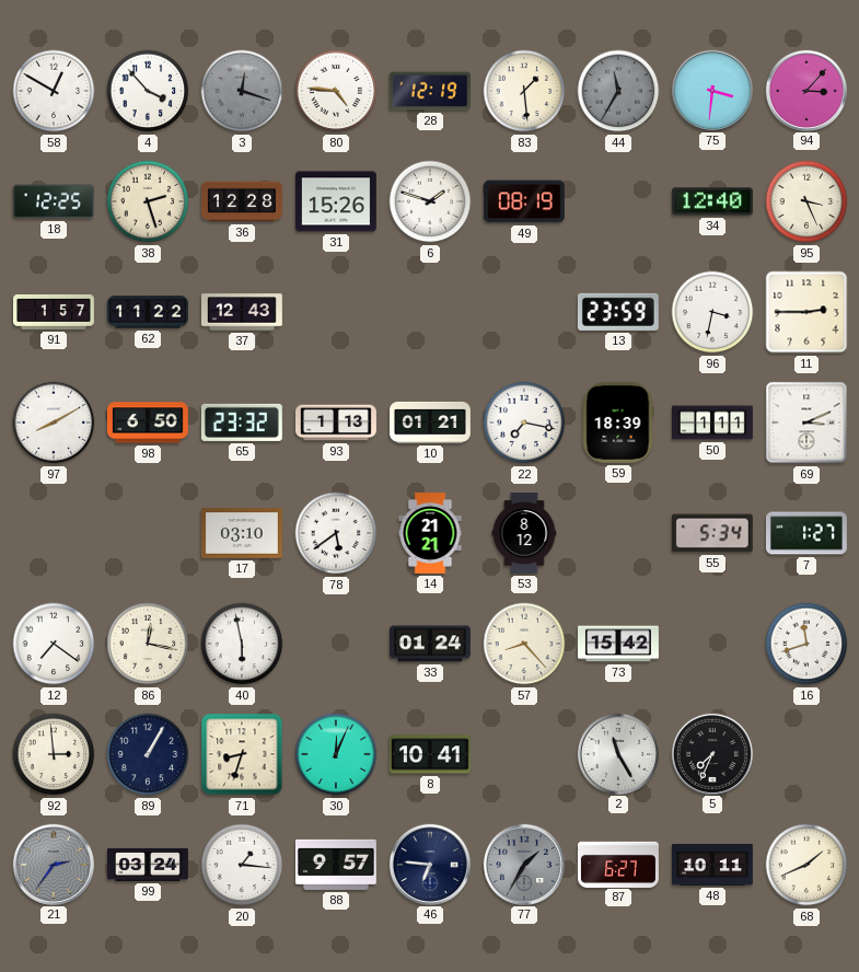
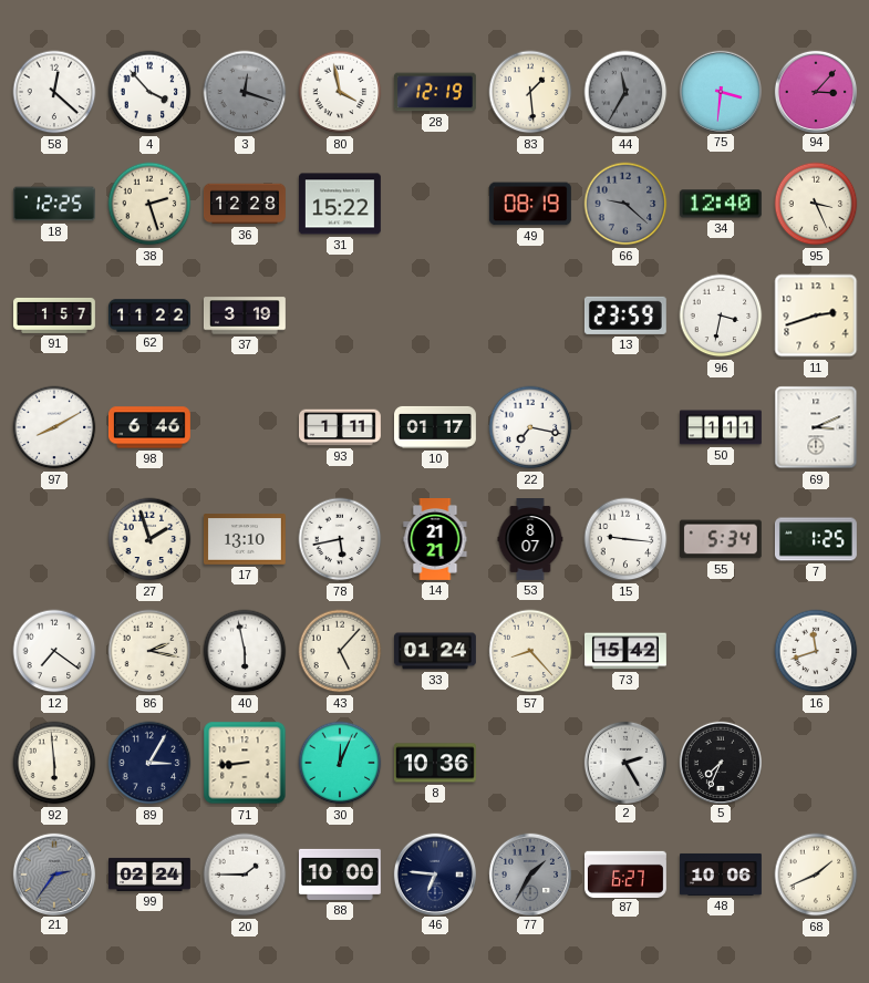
58: 12:50 -> 12:22 (54, 92)
80: 4:46 -> 3:58 (340, 92)
31: 15:26 -> 15:22 (340, 204)
6: 1:48 -> none (430, 201)
66: none -> 9:22 (625, 204)
37: 12:43 -> 3:19 (245, 315)
11: 2:45 -> 2:42 (816, 315)
98: 6:50 -> 6:46 (149, 427)
65: 23:32 -> none (242, 423)
93: 1:13 -> 1:11 (341, 427)
10: 01:21 -> 01:17 (436, 427)
59: 18:39 -> none (618, 423)
27: none -> 1:57 (149, 539)
17: 03:10 -> 13:10 (245, 539)
78: 5:39 -> 5:43 (340, 539)
53: 8:12 -> 8:07 (530, 540)
15: none -> 9:16 (625, 539)
7: 1:27 -> 1:25 (816, 539)
86: 12:17 -> 2:17 (149, 651)
43: none -> 5:07 (340, 651)
92: 2:59 -> 5:59 (54, 763)
89: 1:05 -> 3:05 (149, 763)
71: 8:33 -> 8:44 (245, 763)
8: 10:41 -> 10:36 (435, 763)
2: 11:25 -> 2:25 (624, 762)
99: 03:24 -> 02:24 (151, 875)
20: 1:16 -> 1:45 (245, 875)
88: 9:57 -> 10:00 (340, 875)
48: 10:11 -> 10:06 (722, 875)
